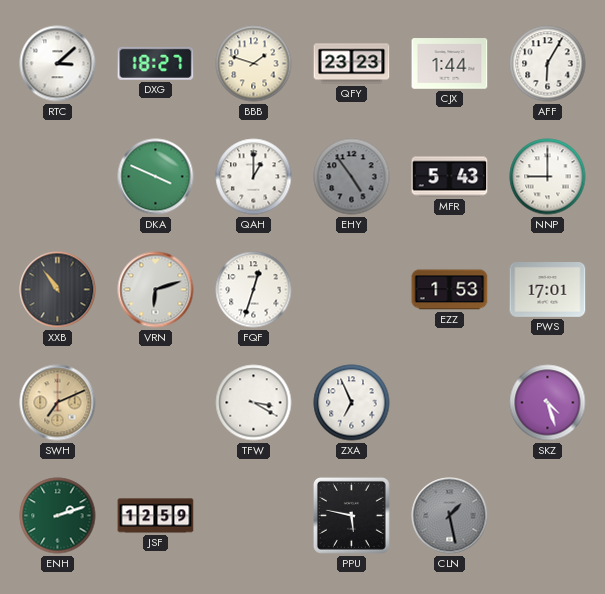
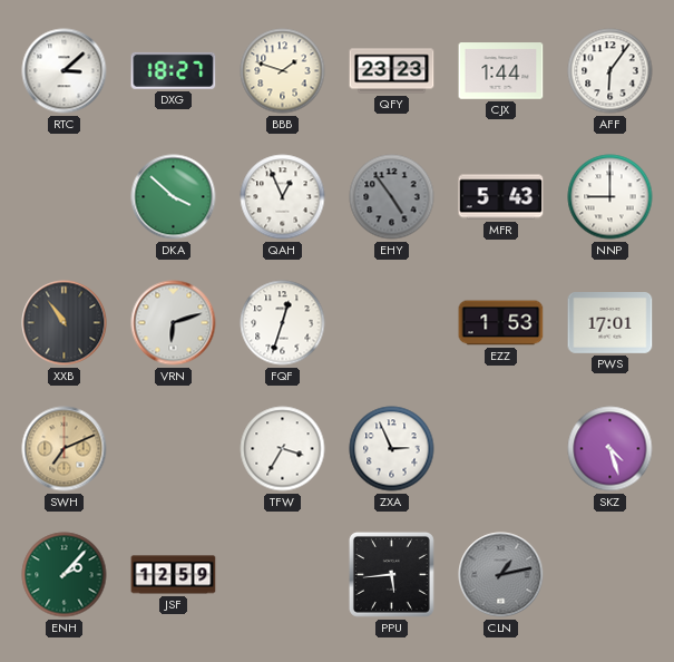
AFF: 6:05 -> 6:06 (610, 71)
DKA: 3:49 -> 3:52 (174, 197)
QAH: 1:00 -> 12:56 (283, 197)
TFW: 3:20 -> 3:35 (283, 449)
ZXA: 6:56 -> 2:56 (392, 449)
ENH: 2:12 -> 2:07 (65, 575)
PPU: 5:47 -> 5:44 (391, 574)
CLN: 1:28 -> 1:13 (501, 575)
